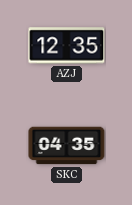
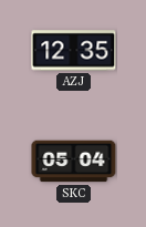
SKC: 04:35 -> 05:04 (74, 162)
